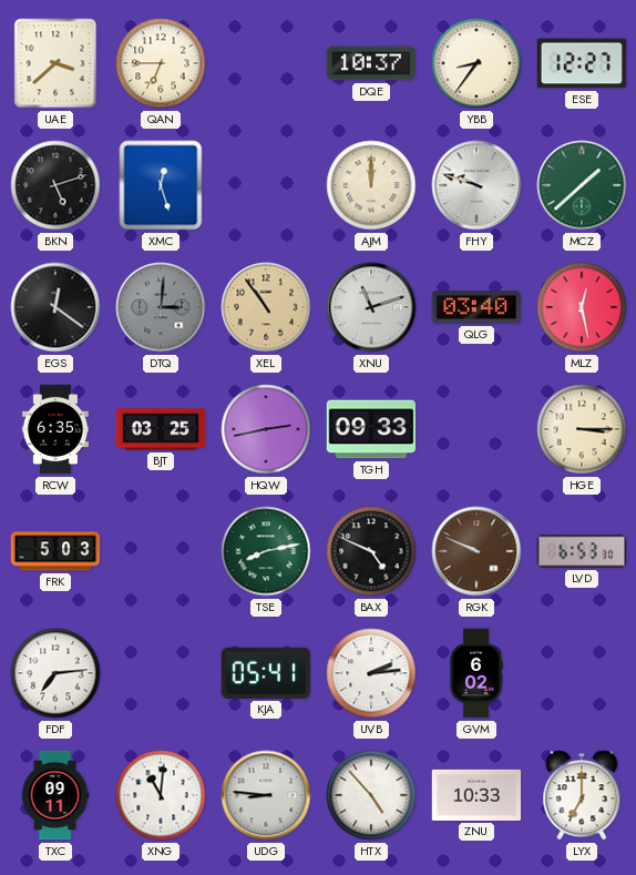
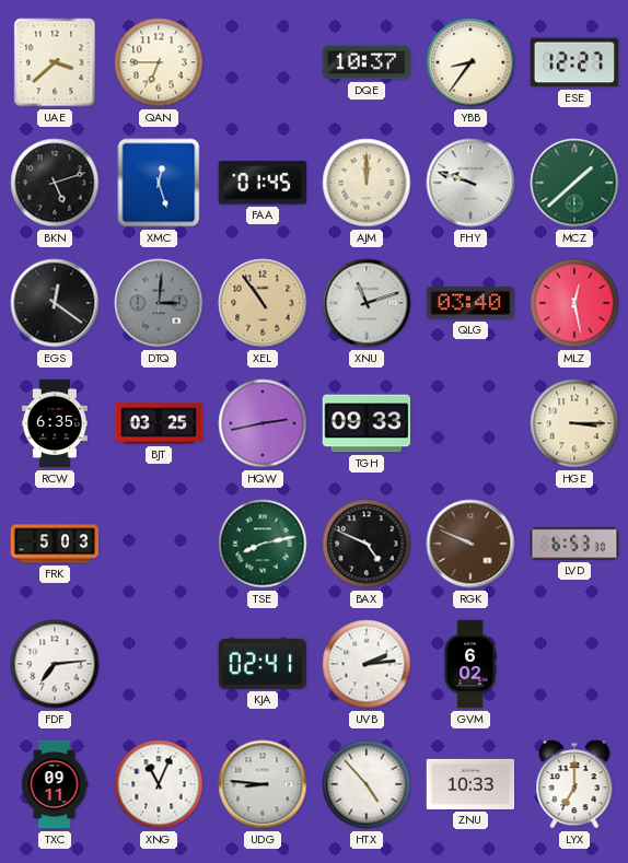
FAA: none -> 01:45 (263, 183)
KJA: 05:41 -> 02:41 (263, 664)
XNG: 11:01 -> 11:04 (159, 784)
